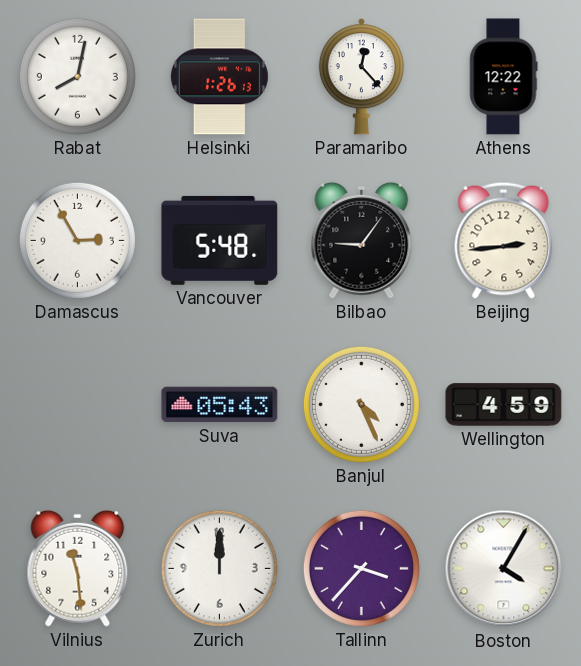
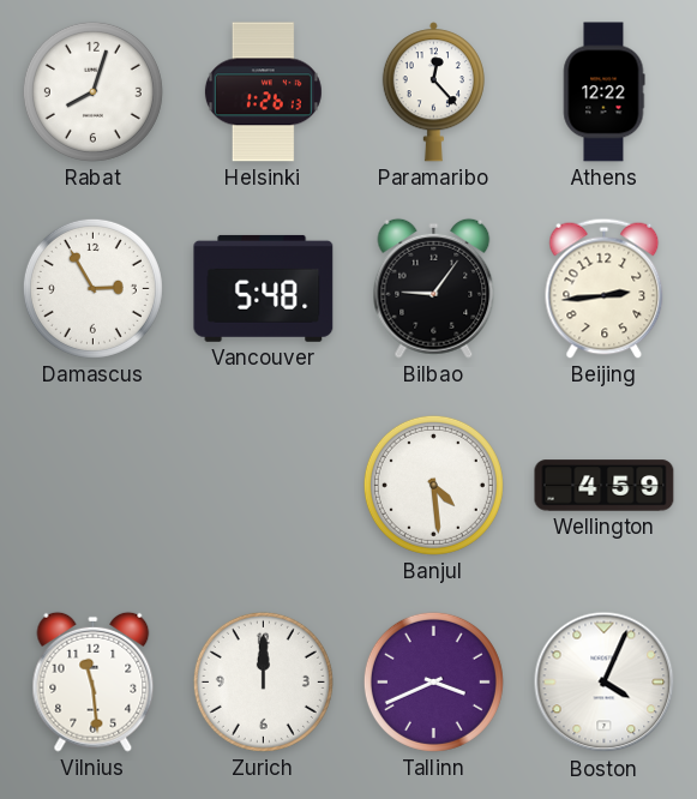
Rabat: 8:02 -> 8:03 (92, 91)
Suva: 05:43 -> none (220, 405)
Banjul: 4:26 -> 4:29 (433, 485)
Tallinn: 3:37 -> 3:41 (433, 681)
Boston: 4:05 -> 4:04 (605, 683)
